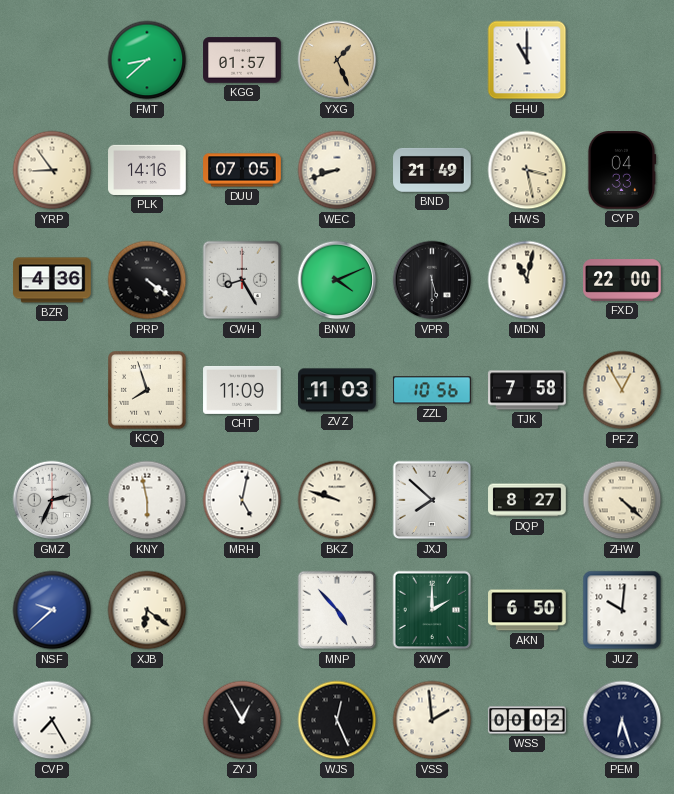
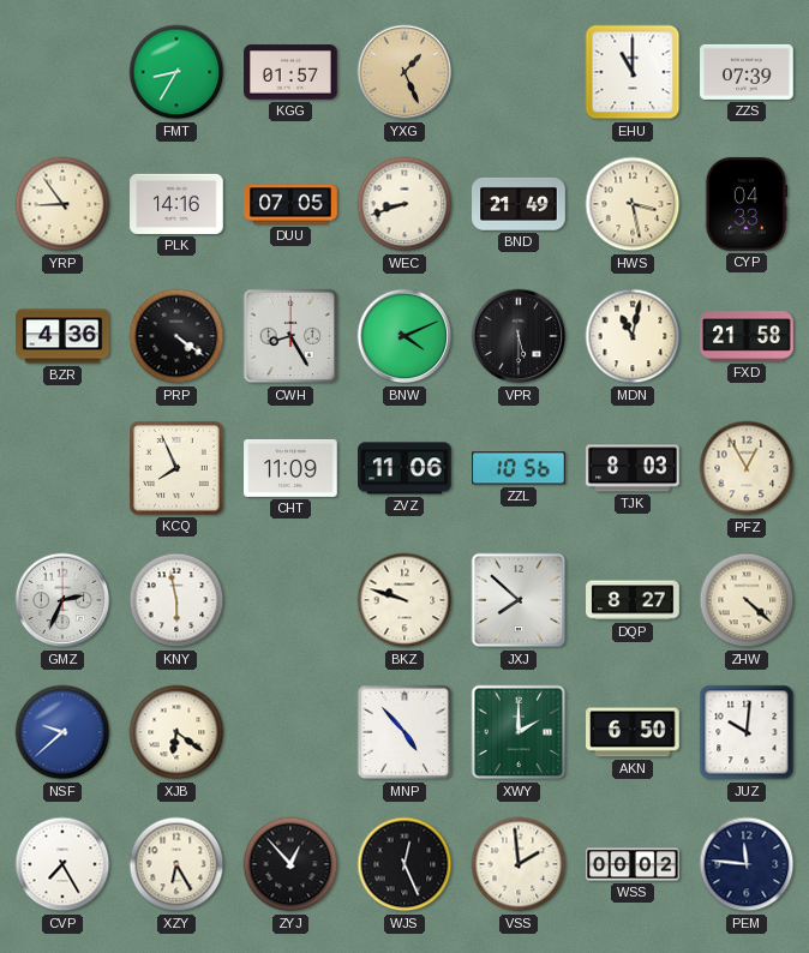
FMT: 8:38 -> 8:35 (176, 72)
ZZS: none -> 07:39 (747, 72)
FXD: 22:00 -> 21:58 (747, 336)
KCQ: 7:57 -> 7:56 (176, 468)
ZVZ: 11:03 -> 11:06 (404, 468)
TJK: 7:58 -> 8:03 (633, 468)
MRH: 5:02 -> none (242, 500)
XZY: none -> 6:25 (176, 864)
ZYJ: 12:55 -> 12:53 (290, 864)
PEM: 6:27 -> 11:46 (747, 864)
